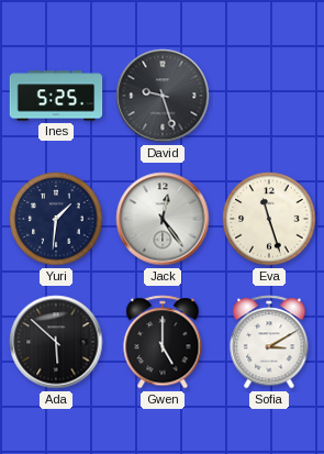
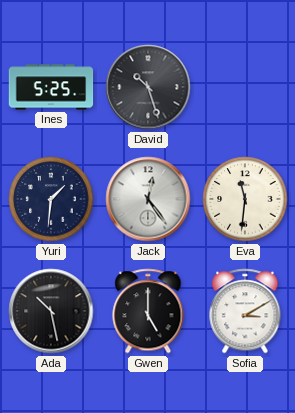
David: 9:27 -> 10:27 (148, 87)
Eva: 11:27 -> 11:31 (245, 199)
Ada: 5:52 -> 10:28 (51, 311)
